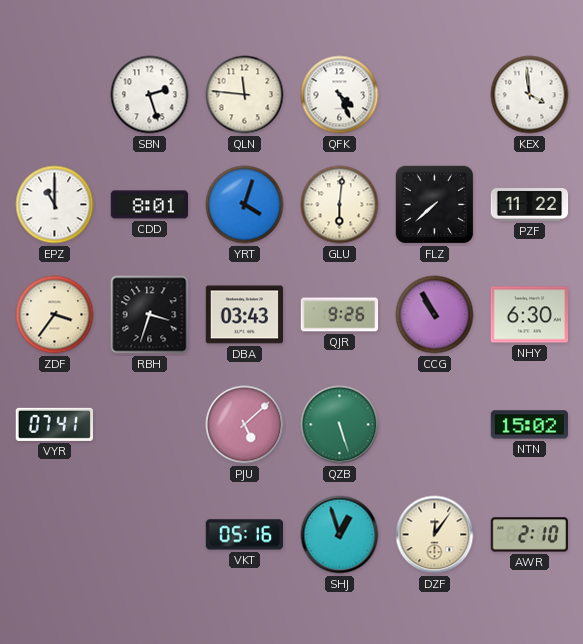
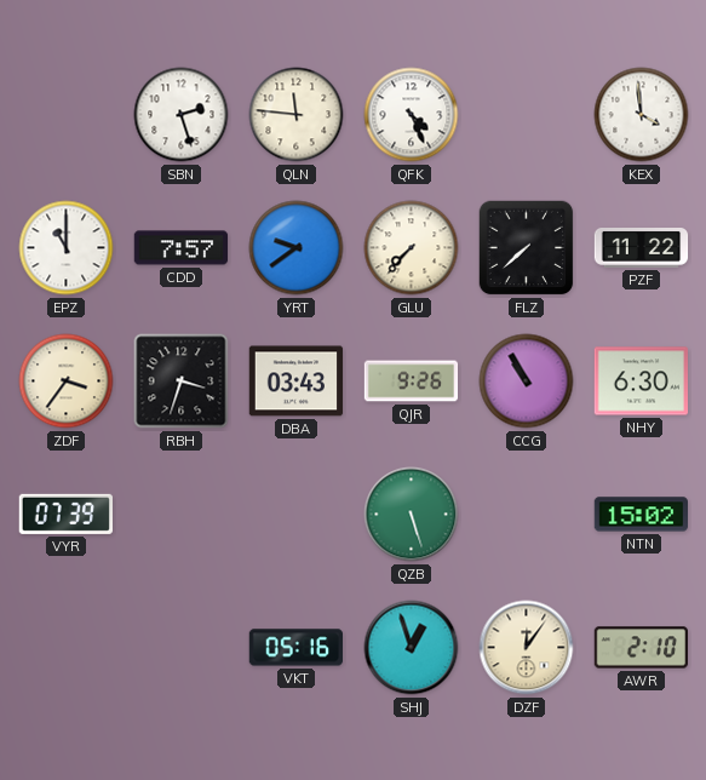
CDD: 8:01 -> 7:57 (182, 248)
YRT: 4:03 -> 9:39 (297, 248)
GLU: 6:01 -> 7:37 (412, 248)
VYR: 07:41 -> 07:39 (65, 514)
PJU: 5:08 -> none (245, 425)
